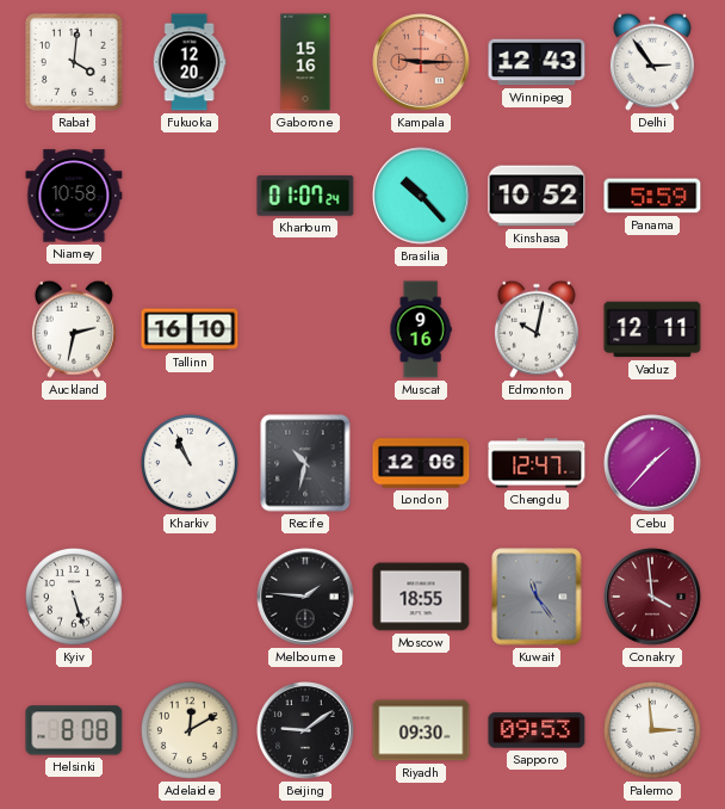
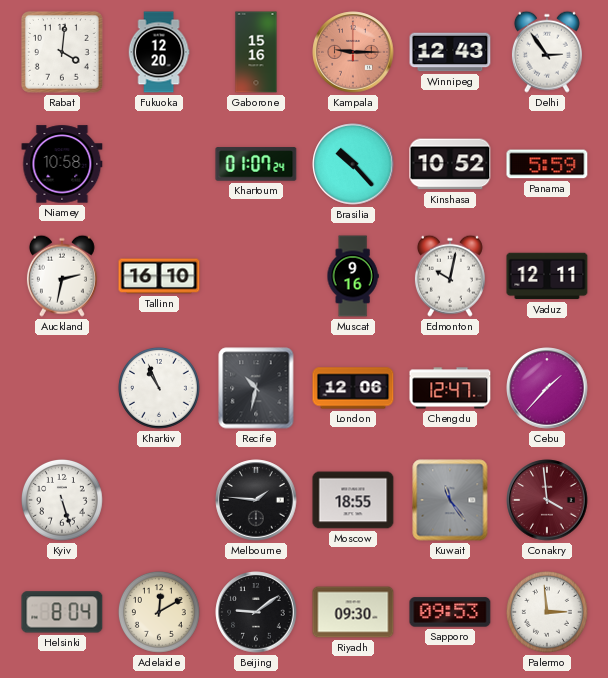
Helsinki: 8:08 -> 8:04 (62, 612)
